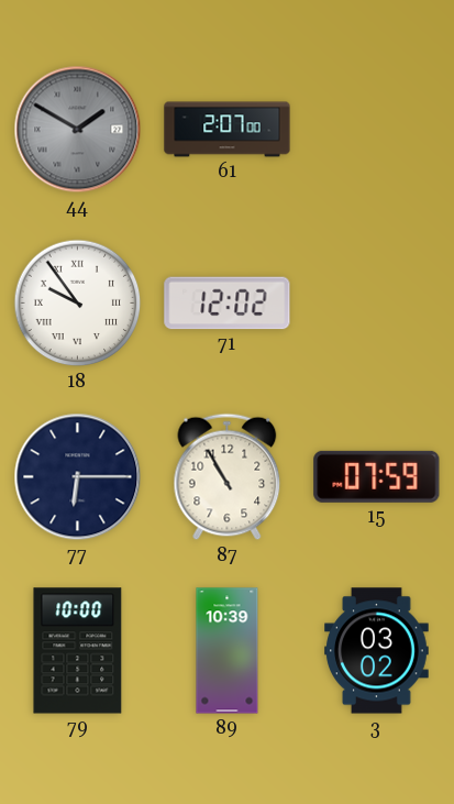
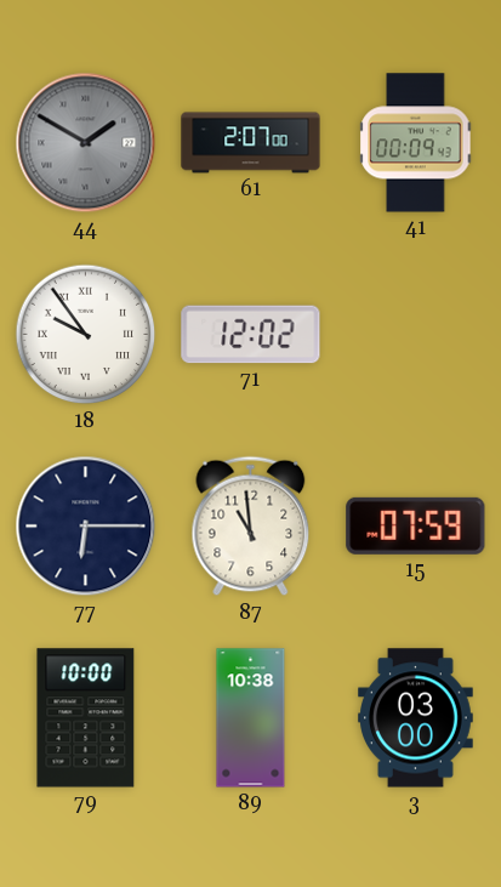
41: none -> 00:09 (416, 143)
87: 10:55 -> 10:59 (251, 527)
89: 10:39 -> 10:38 (251, 718)
3: 03:02 -> 03:00 (416, 718)
